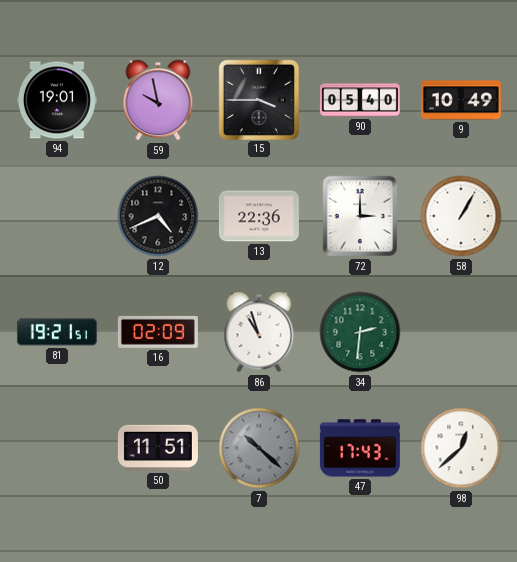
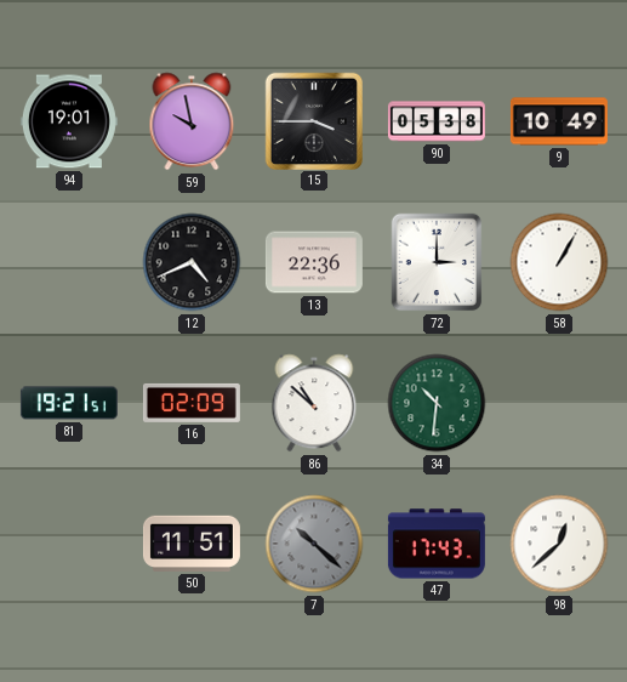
90: 05:40 -> 05:38 (437, 121)
86: 10:57 -> 10:52 (314, 403)
34: 2:31 -> 10:31 (437, 403)
